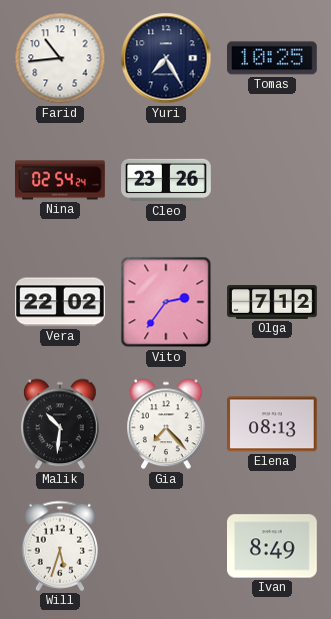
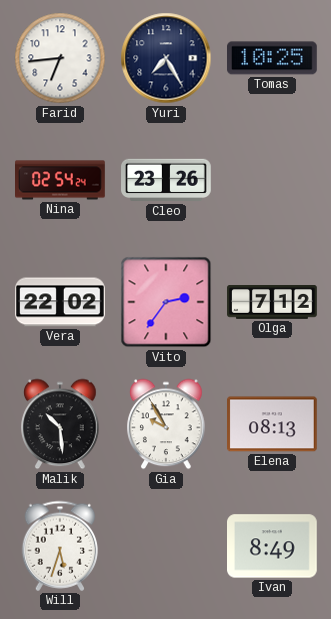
Farid: 10:44 -> 6:44 (60, 58)
Malik: 10:31 -> 10:29 (60, 424)
Gia: 7:23 -> 9:55 (166, 424)
